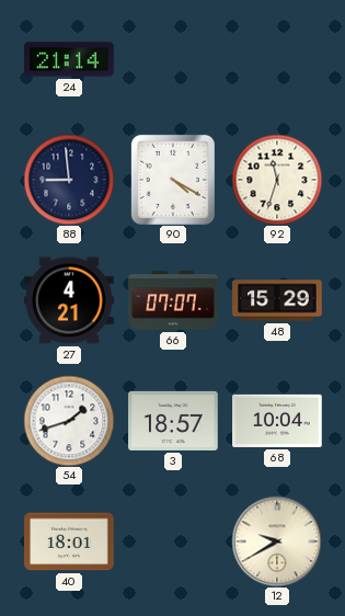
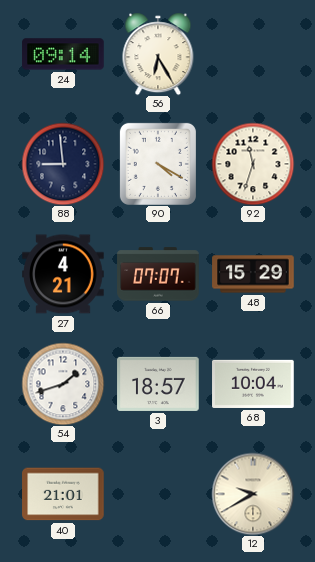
24: 21:14 -> 09:14 (63, 54)
56: none -> 6:25 (158, 54)
40: 18:01 -> 21:01 (63, 494)
